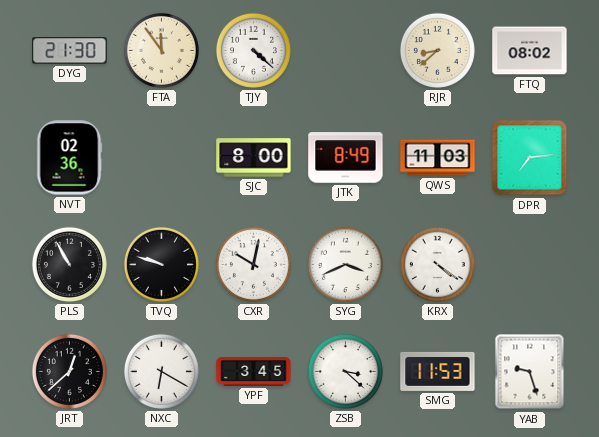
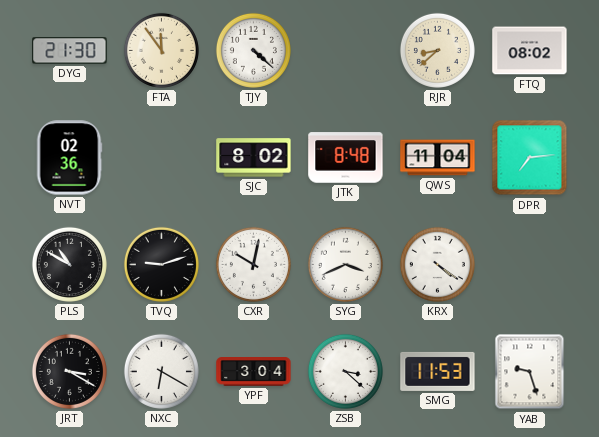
SJC: 8:00 -> 8:02 (254, 158)
JTK: 8:49 -> 8:48 (346, 158)
QWS: 11:03 -> 11:04 (438, 158)
PLS: 10:55 -> 10:50 (69, 264)
TVQ: 9:48 -> 9:12 (161, 264)
JRT: 12:38 -> 3:20 (69, 371)
YPF: 3:45 -> 3:04 (254, 372)
